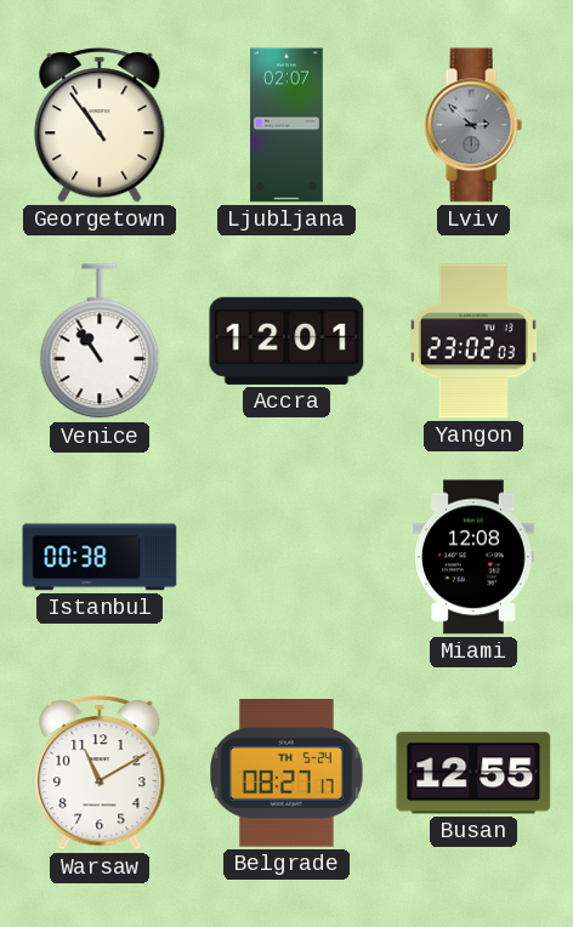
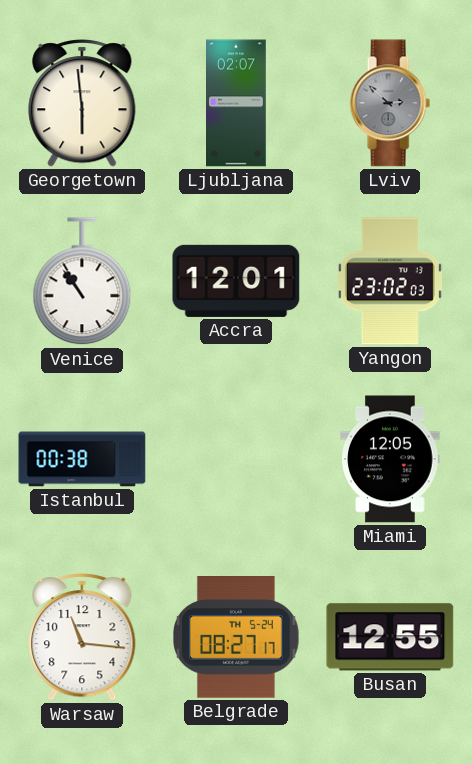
Georgetown: 10:54 -> 5:59 (82, 103)
Miami: 12:08 -> 12:05 (390, 459)
Warsaw: 11:10 -> 11:16 (82, 637)
